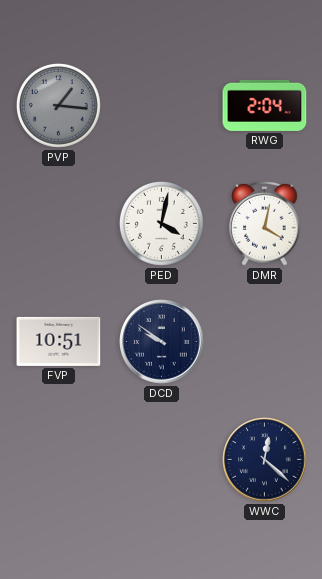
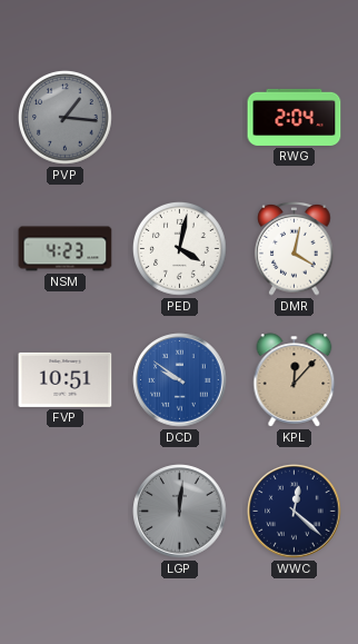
NSM: none -> 4:23 (66, 249)
DCD dial: navy -> blue (180, 380)
KPL: none -> 12:07 (295, 380)
LGP: none -> 12:01 (180, 512)
